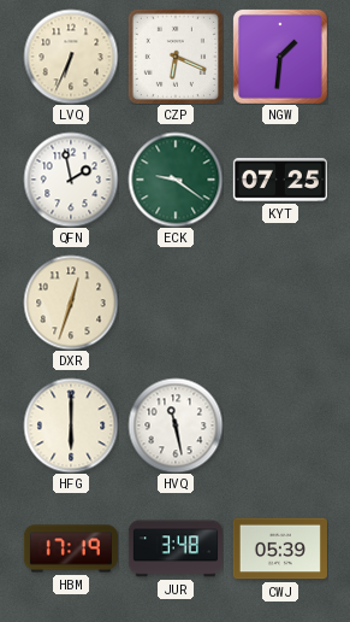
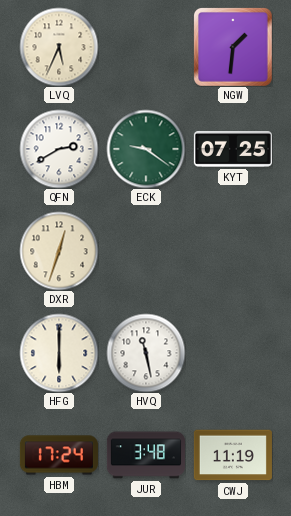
LVQ: 6:34 -> 5:34 (59, 47)
CZP: 6:19 -> none (176, 57)
QFN: 1:58 -> 2:40 (59, 149)
HBM: 17:19 -> 17:24 (59, 455)
CWJ: 05:39 -> 11:19 (233, 455)
